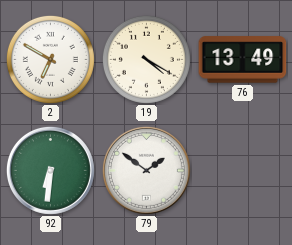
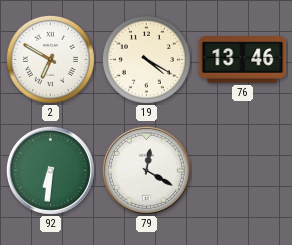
76: 13:49 -> 13:46 (243, 60)
79: 1:51 -> 12:20 (146, 170)
